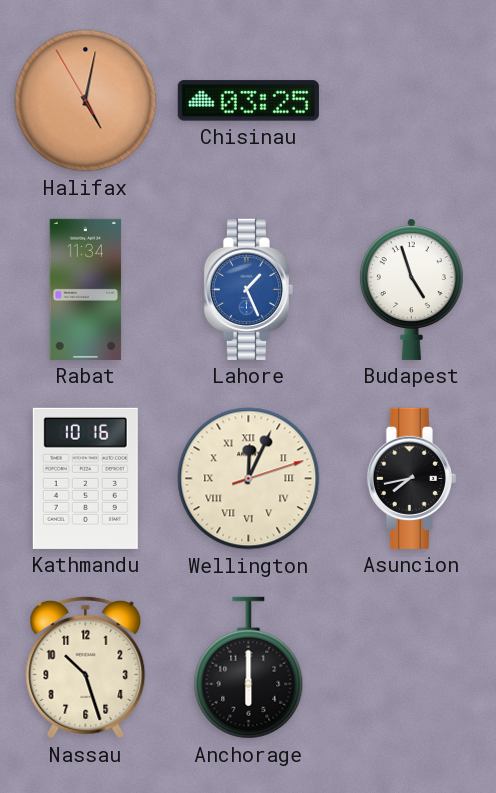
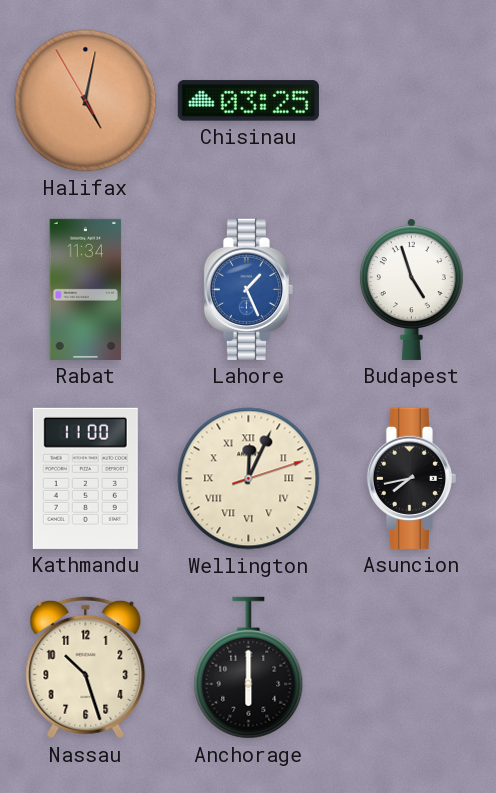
Kathmandu: 10:16 -> 11:00 (85, 478)
